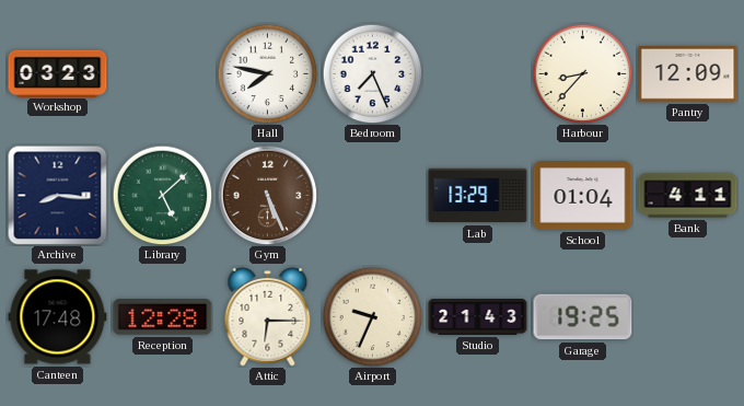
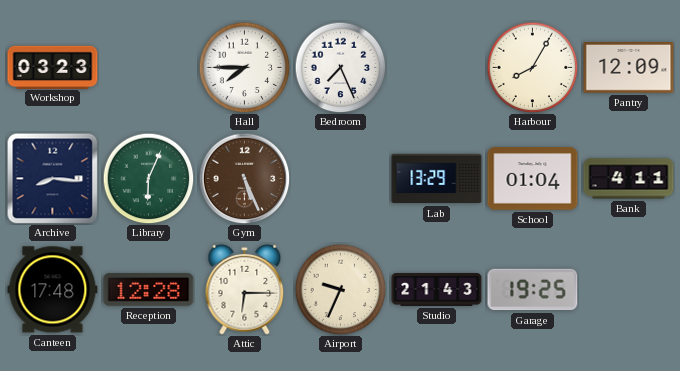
Hall: 7:47 -> 7:45 (244, 67)
Harbour: 8:37 -> 8:05 (532, 67)
Library: 5:08 -> 6:04 (148, 178)
